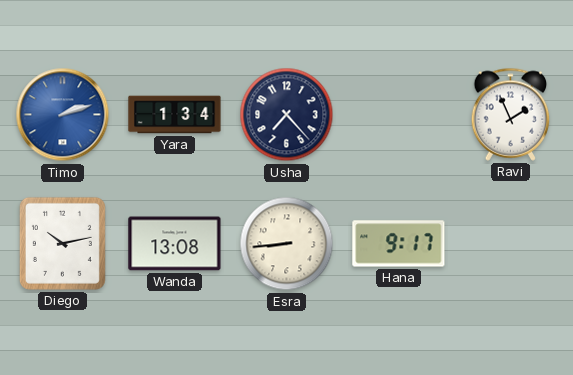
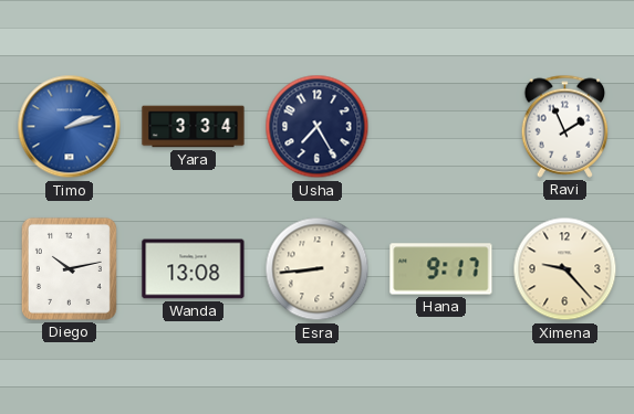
Yara: 1:34 -> 3:34 (194, 127)
Usha: 7:23 -> 7:25 (318, 127)
Ximena: none -> 9:23 (565, 269)
